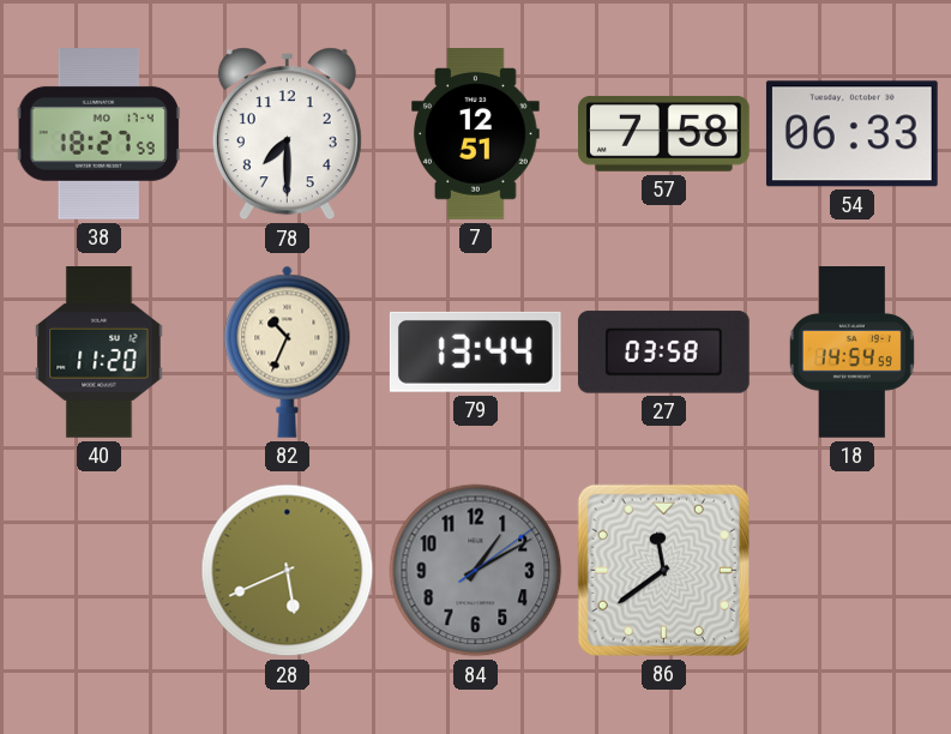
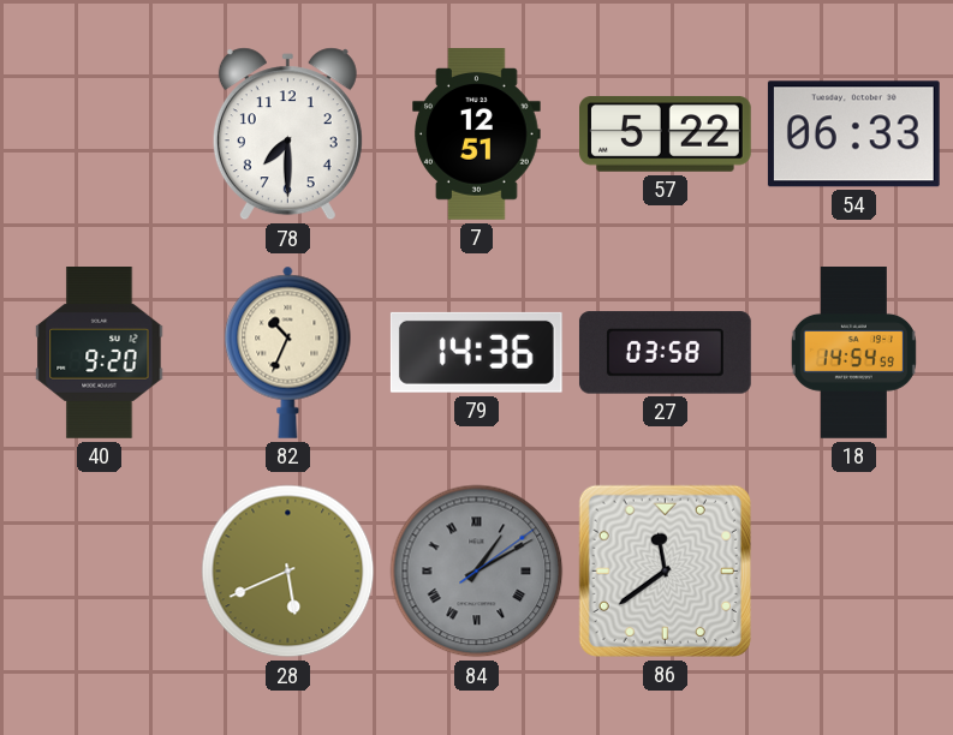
38: 18:27 -> none (98, 134)
57: 7:58 -> 5:22 (666, 135)
40: 11:20 -> 9:20 (100, 353)
79: 13:44 -> 14:36 (476, 352)
84 numerals: Arabic -> Roman (477, 572)
